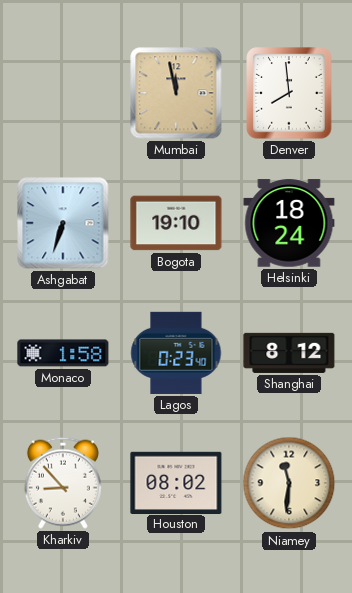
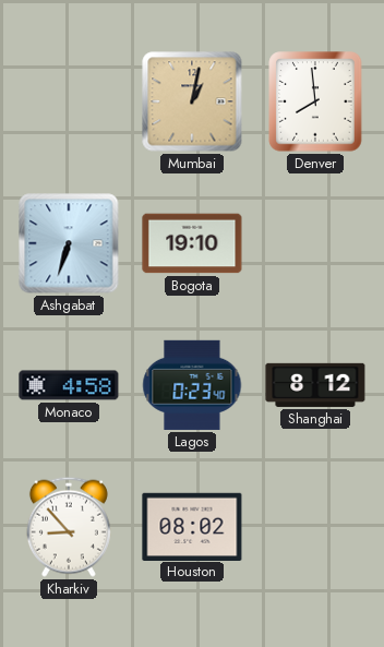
Mumbai: 11:58 -> 1:02 (192, 101)
Helsinki: 18:24 -> none (289, 223)
Monaco: 1:58 -> 4:58 (69, 385)
Niamey: 11:31 -> none (289, 483)
